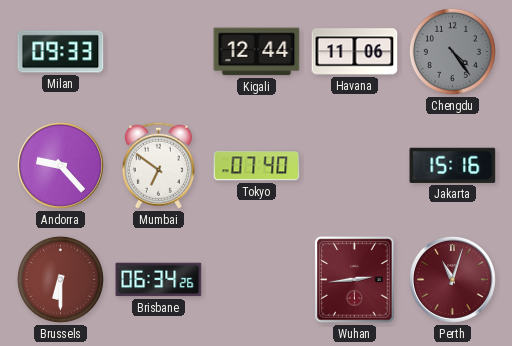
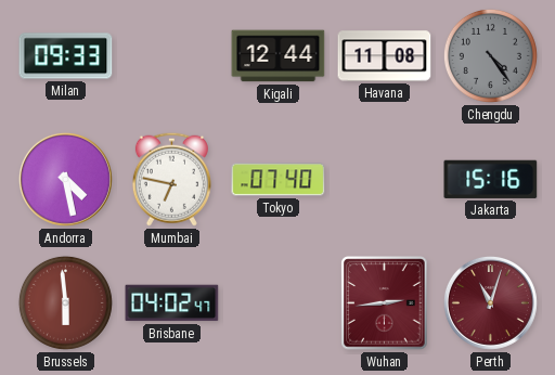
Havana: 11:06 -> 11:08 (385, 56)
Andorra: 9:23 -> 4:28 (65, 179)
Mumbai: 6:51 -> 6:47 (171, 179)
Brussels: 6:30 -> 5:59 (65, 302)
Brisbane: 06:34 -> 04:02 (172, 303)
